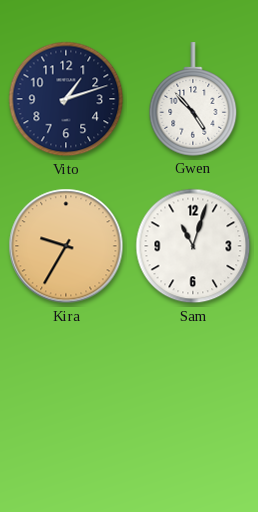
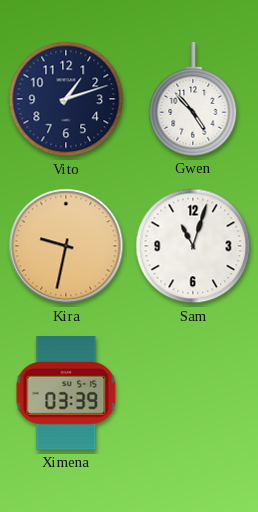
Kira: 9:35 -> 9:32 (66, 246)
Ximena: none -> 03:39 (66, 393)
